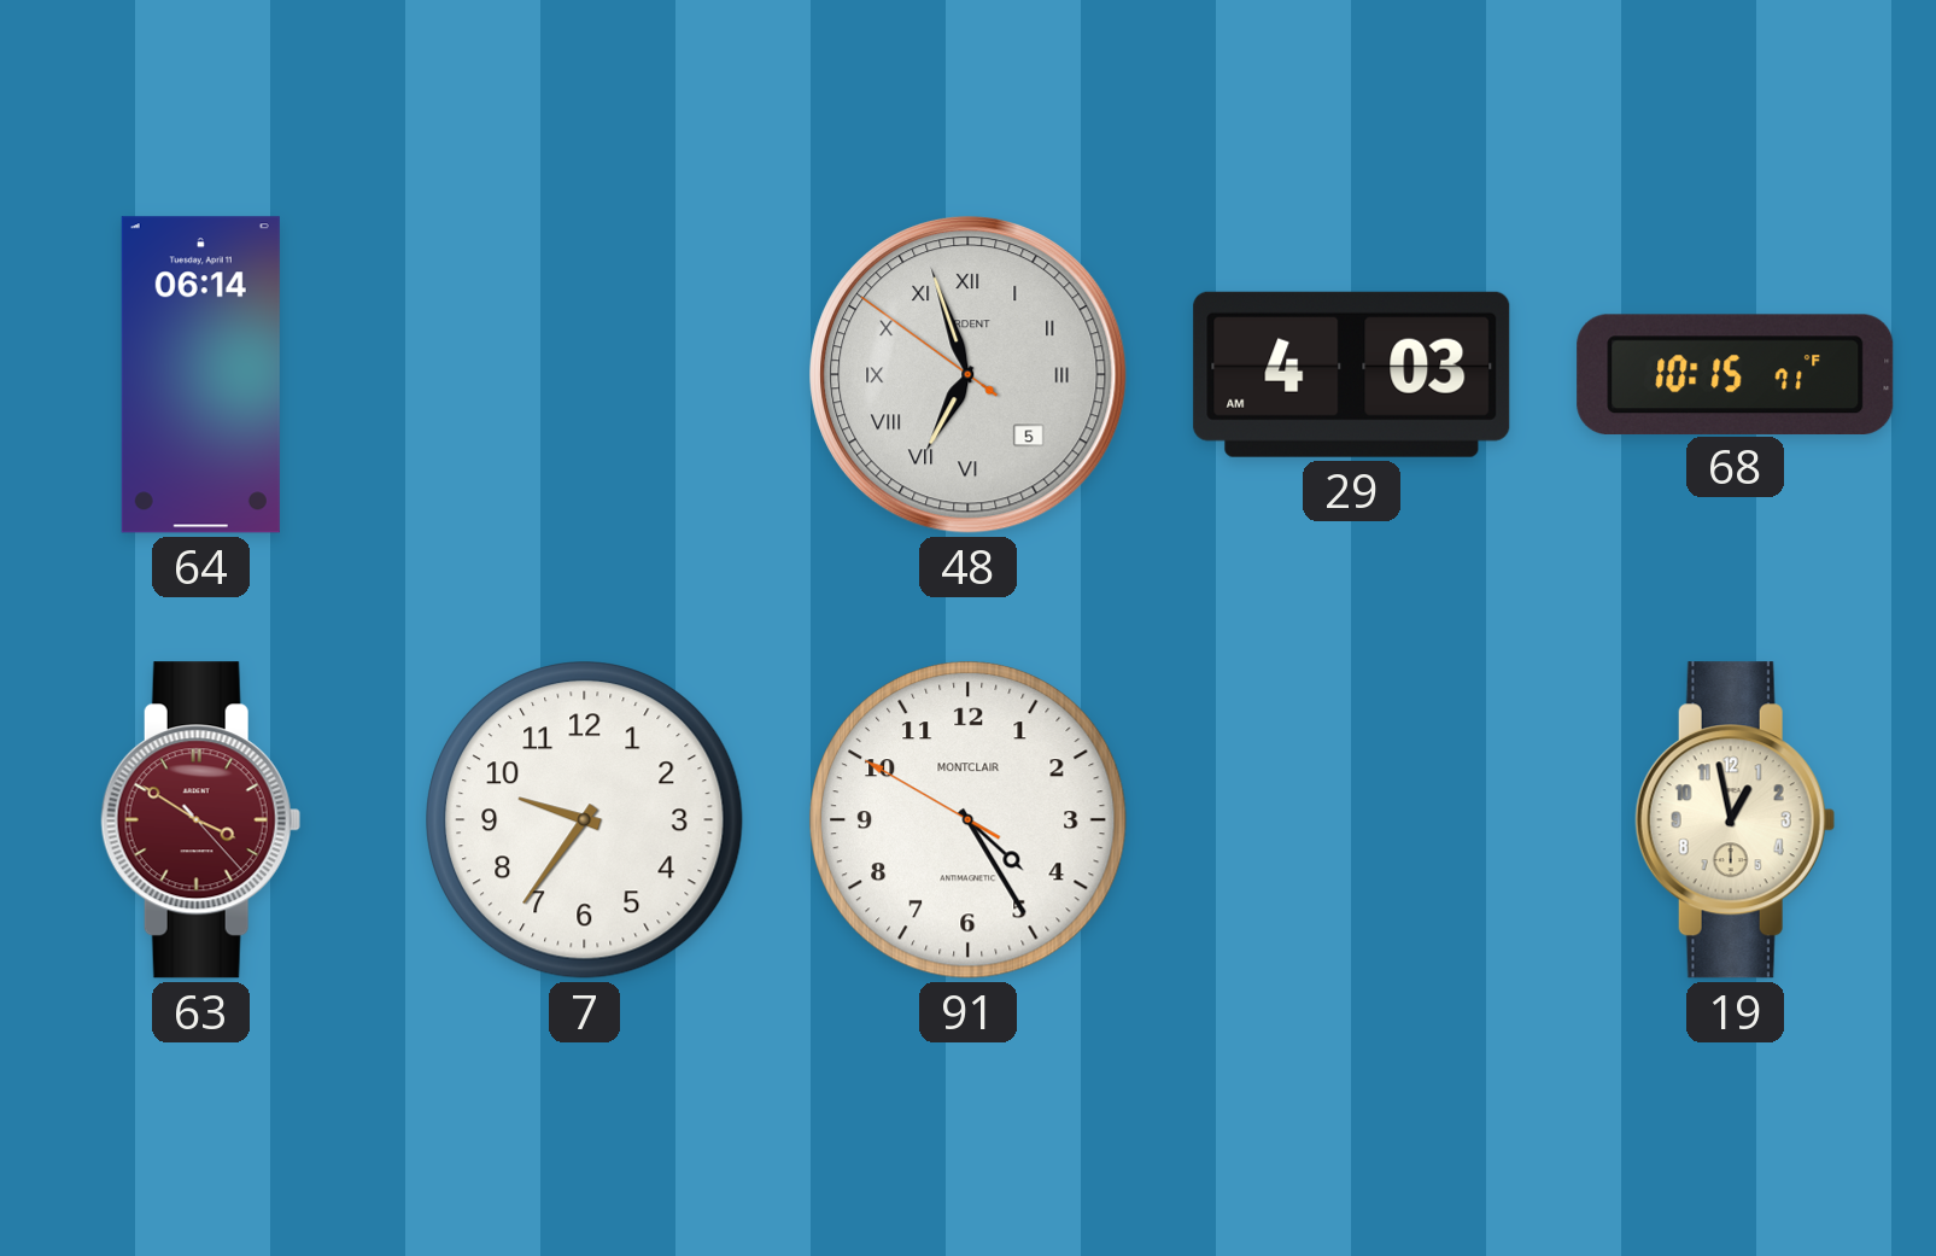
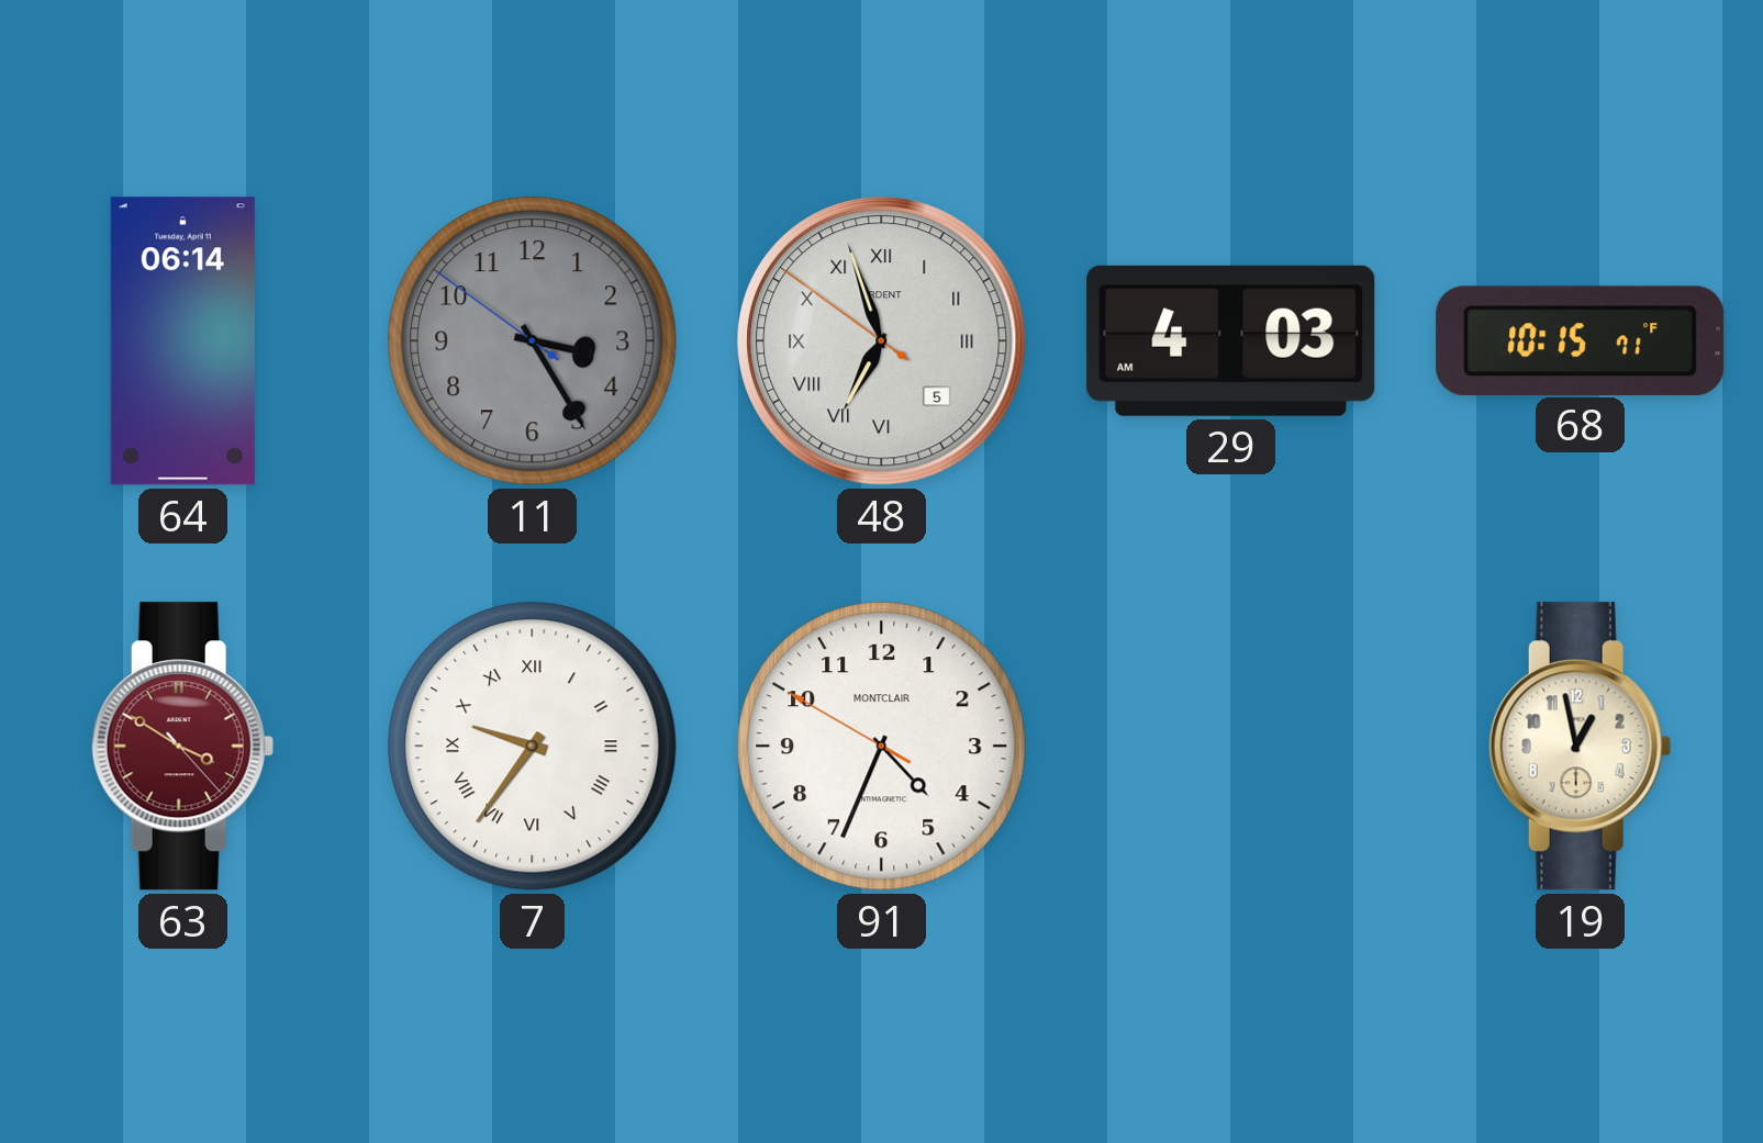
11: none -> 3:24 (533, 341)
7 numerals: Arabic -> Roman (533, 747)
91: 4:24 -> 4:33 (882, 747)
